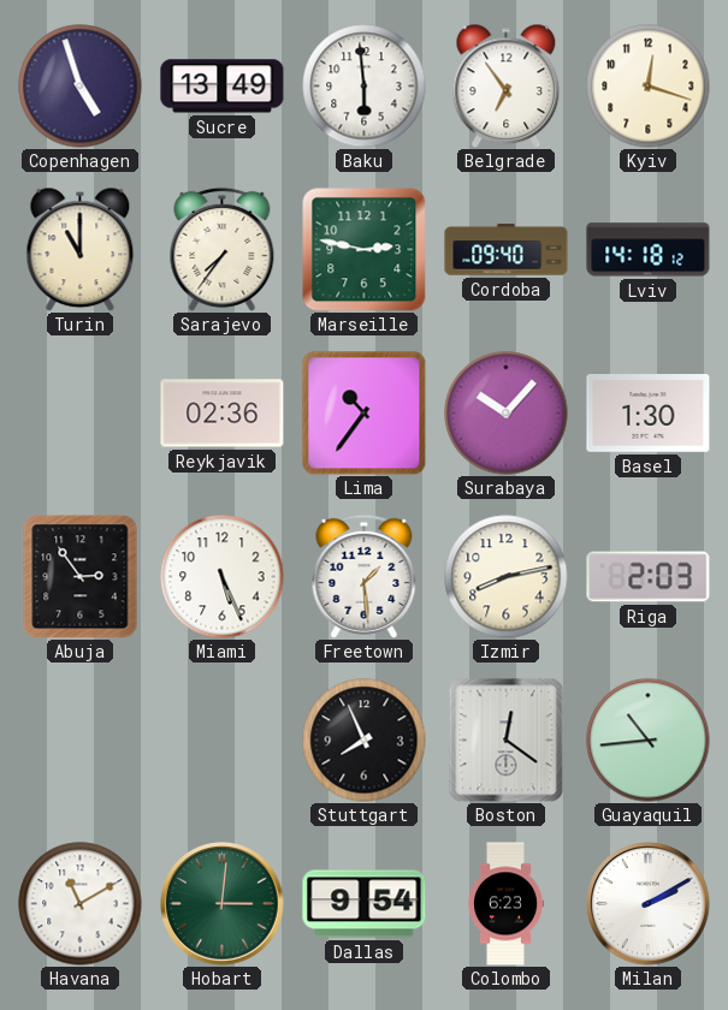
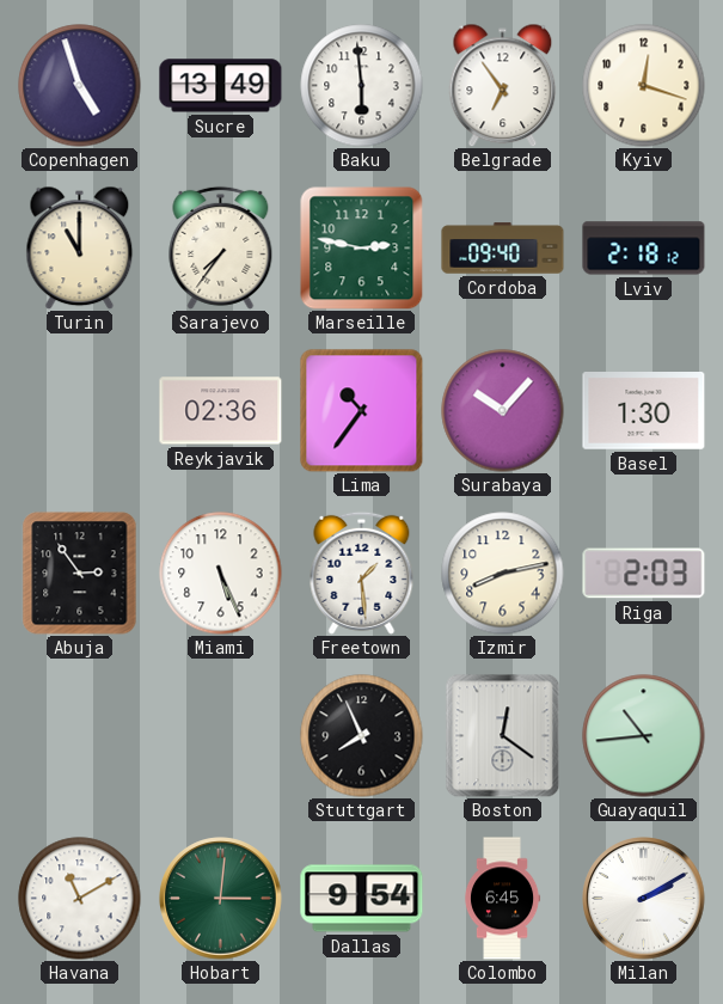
Lviv: 14:18 -> 2:18 (644, 249)
Colombo: 6:23 -> 6:45 (502, 899)
